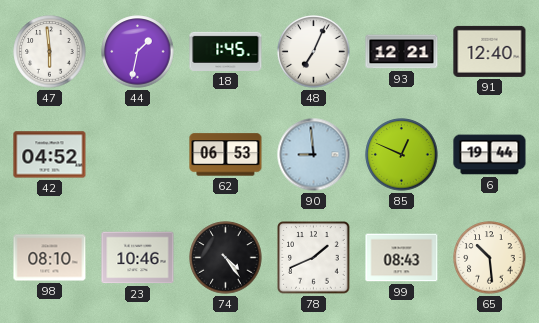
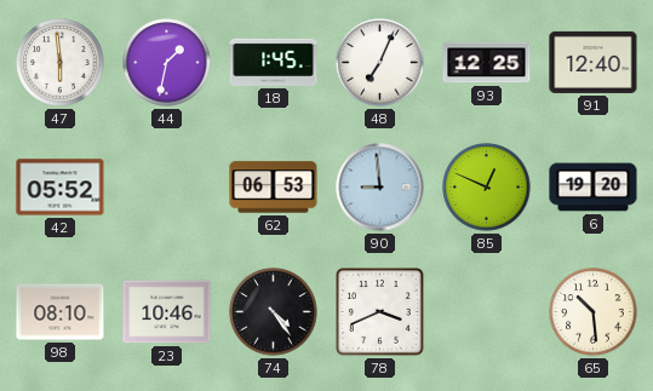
93: 12:21 -> 12:25 (487, 63)
42: 04:52 -> 05:52 (61, 188)
6: 19:44 -> 19:20 (594, 188)
78: 1:41 -> 3:41 (380, 312)
99: 08:43 -> none (402, 258)
